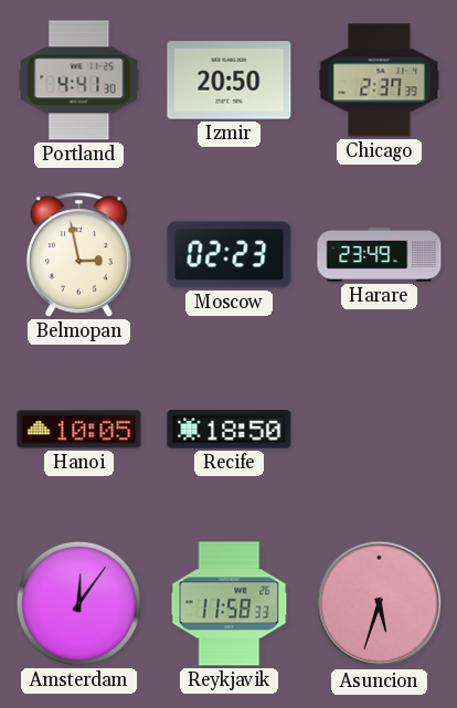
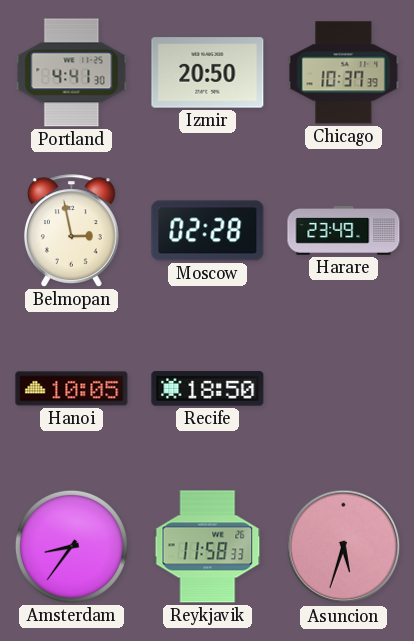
Chicago: 2:37 -> 10:37 (344, 73)
Moscow: 02:23 -> 02:28 (208, 231)
Amsterdam: 12:06 -> 8:36 (71, 546)
